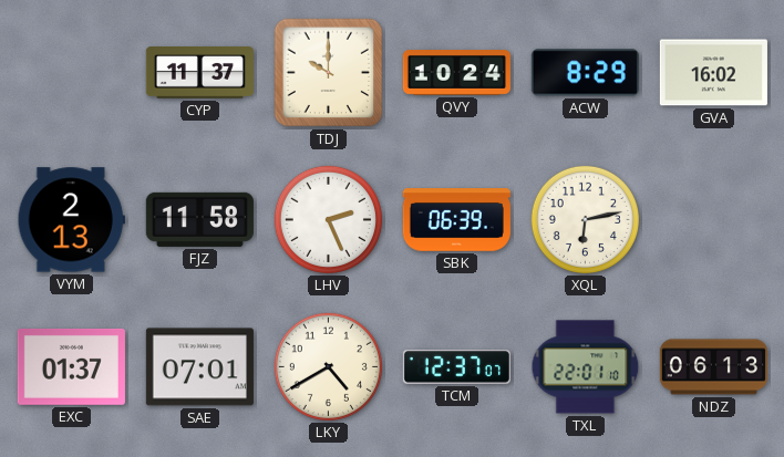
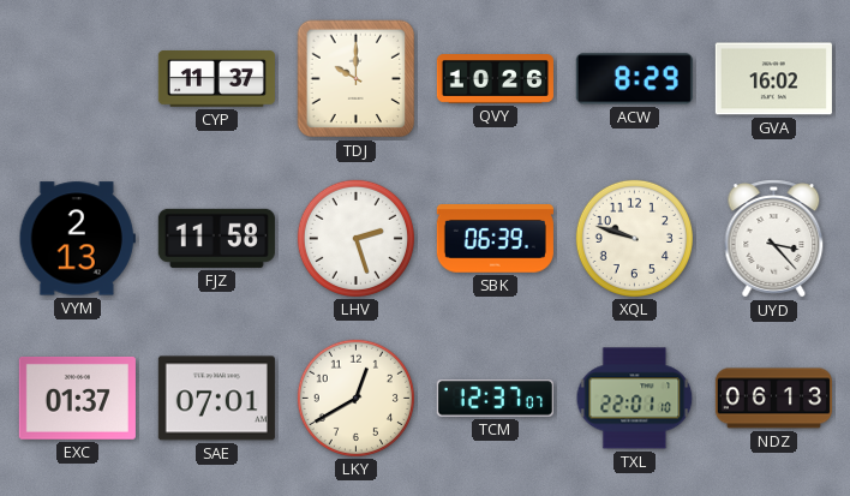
QVY: 10:24 -> 10:26 (495, 79)
LHV: 2:26 -> 2:27 (355, 238)
XQL: 6:13 -> 9:48 (634, 238)
UYD: none -> 3:23 (774, 239)
LKY: 4:40 -> 12:40 (355, 398)
